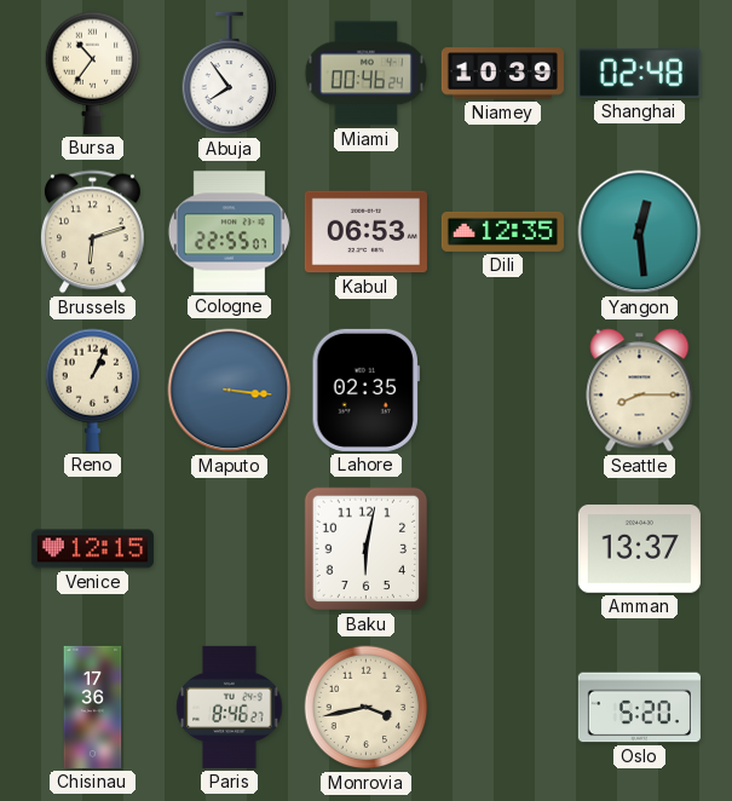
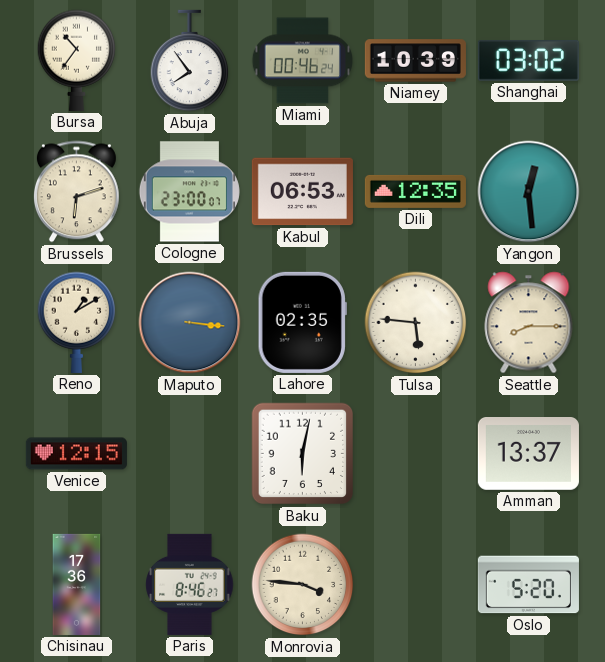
Shanghai: 02:48 -> 03:02 (528, 61)
Cologne: 22:55 -> 23:00 (189, 192)
Reno: 1:04 -> 1:10 (77, 322)
Tulsa: none -> 5:46 (416, 323)
Monrovia: 3:43 -> 3:46 (303, 585)
